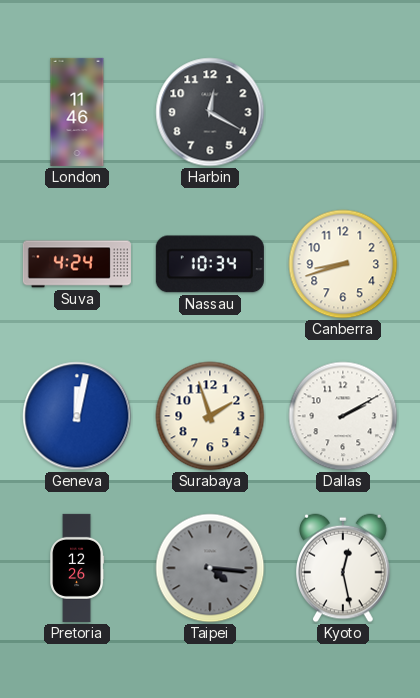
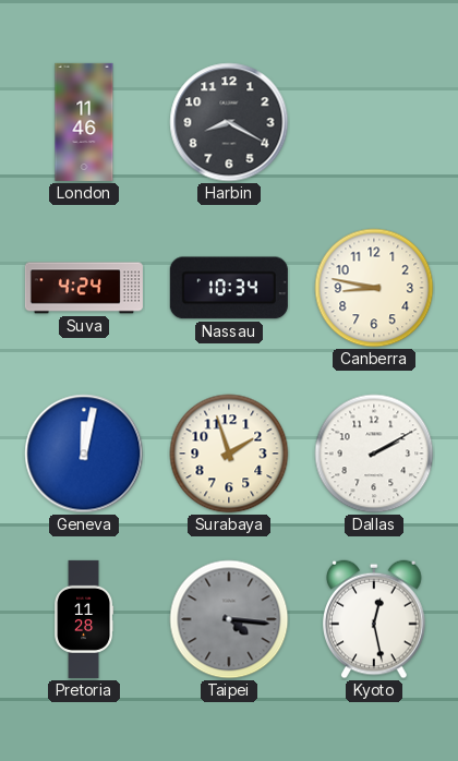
Harbin: 12:20 -> 8:20 (229, 122)
Canberra: 8:42 -> 8:47 (374, 288)
Pretoria: 12:26 -> 11:28 (84, 619)
